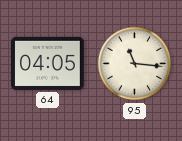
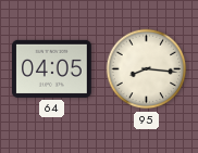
95: 11:16 -> 8:16 (147, 69)
